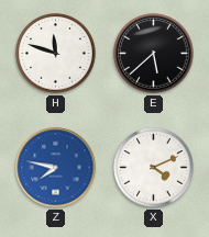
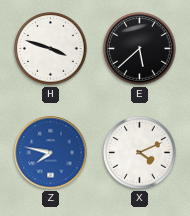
H: 11:48 -> 3:48 (51, 49)
